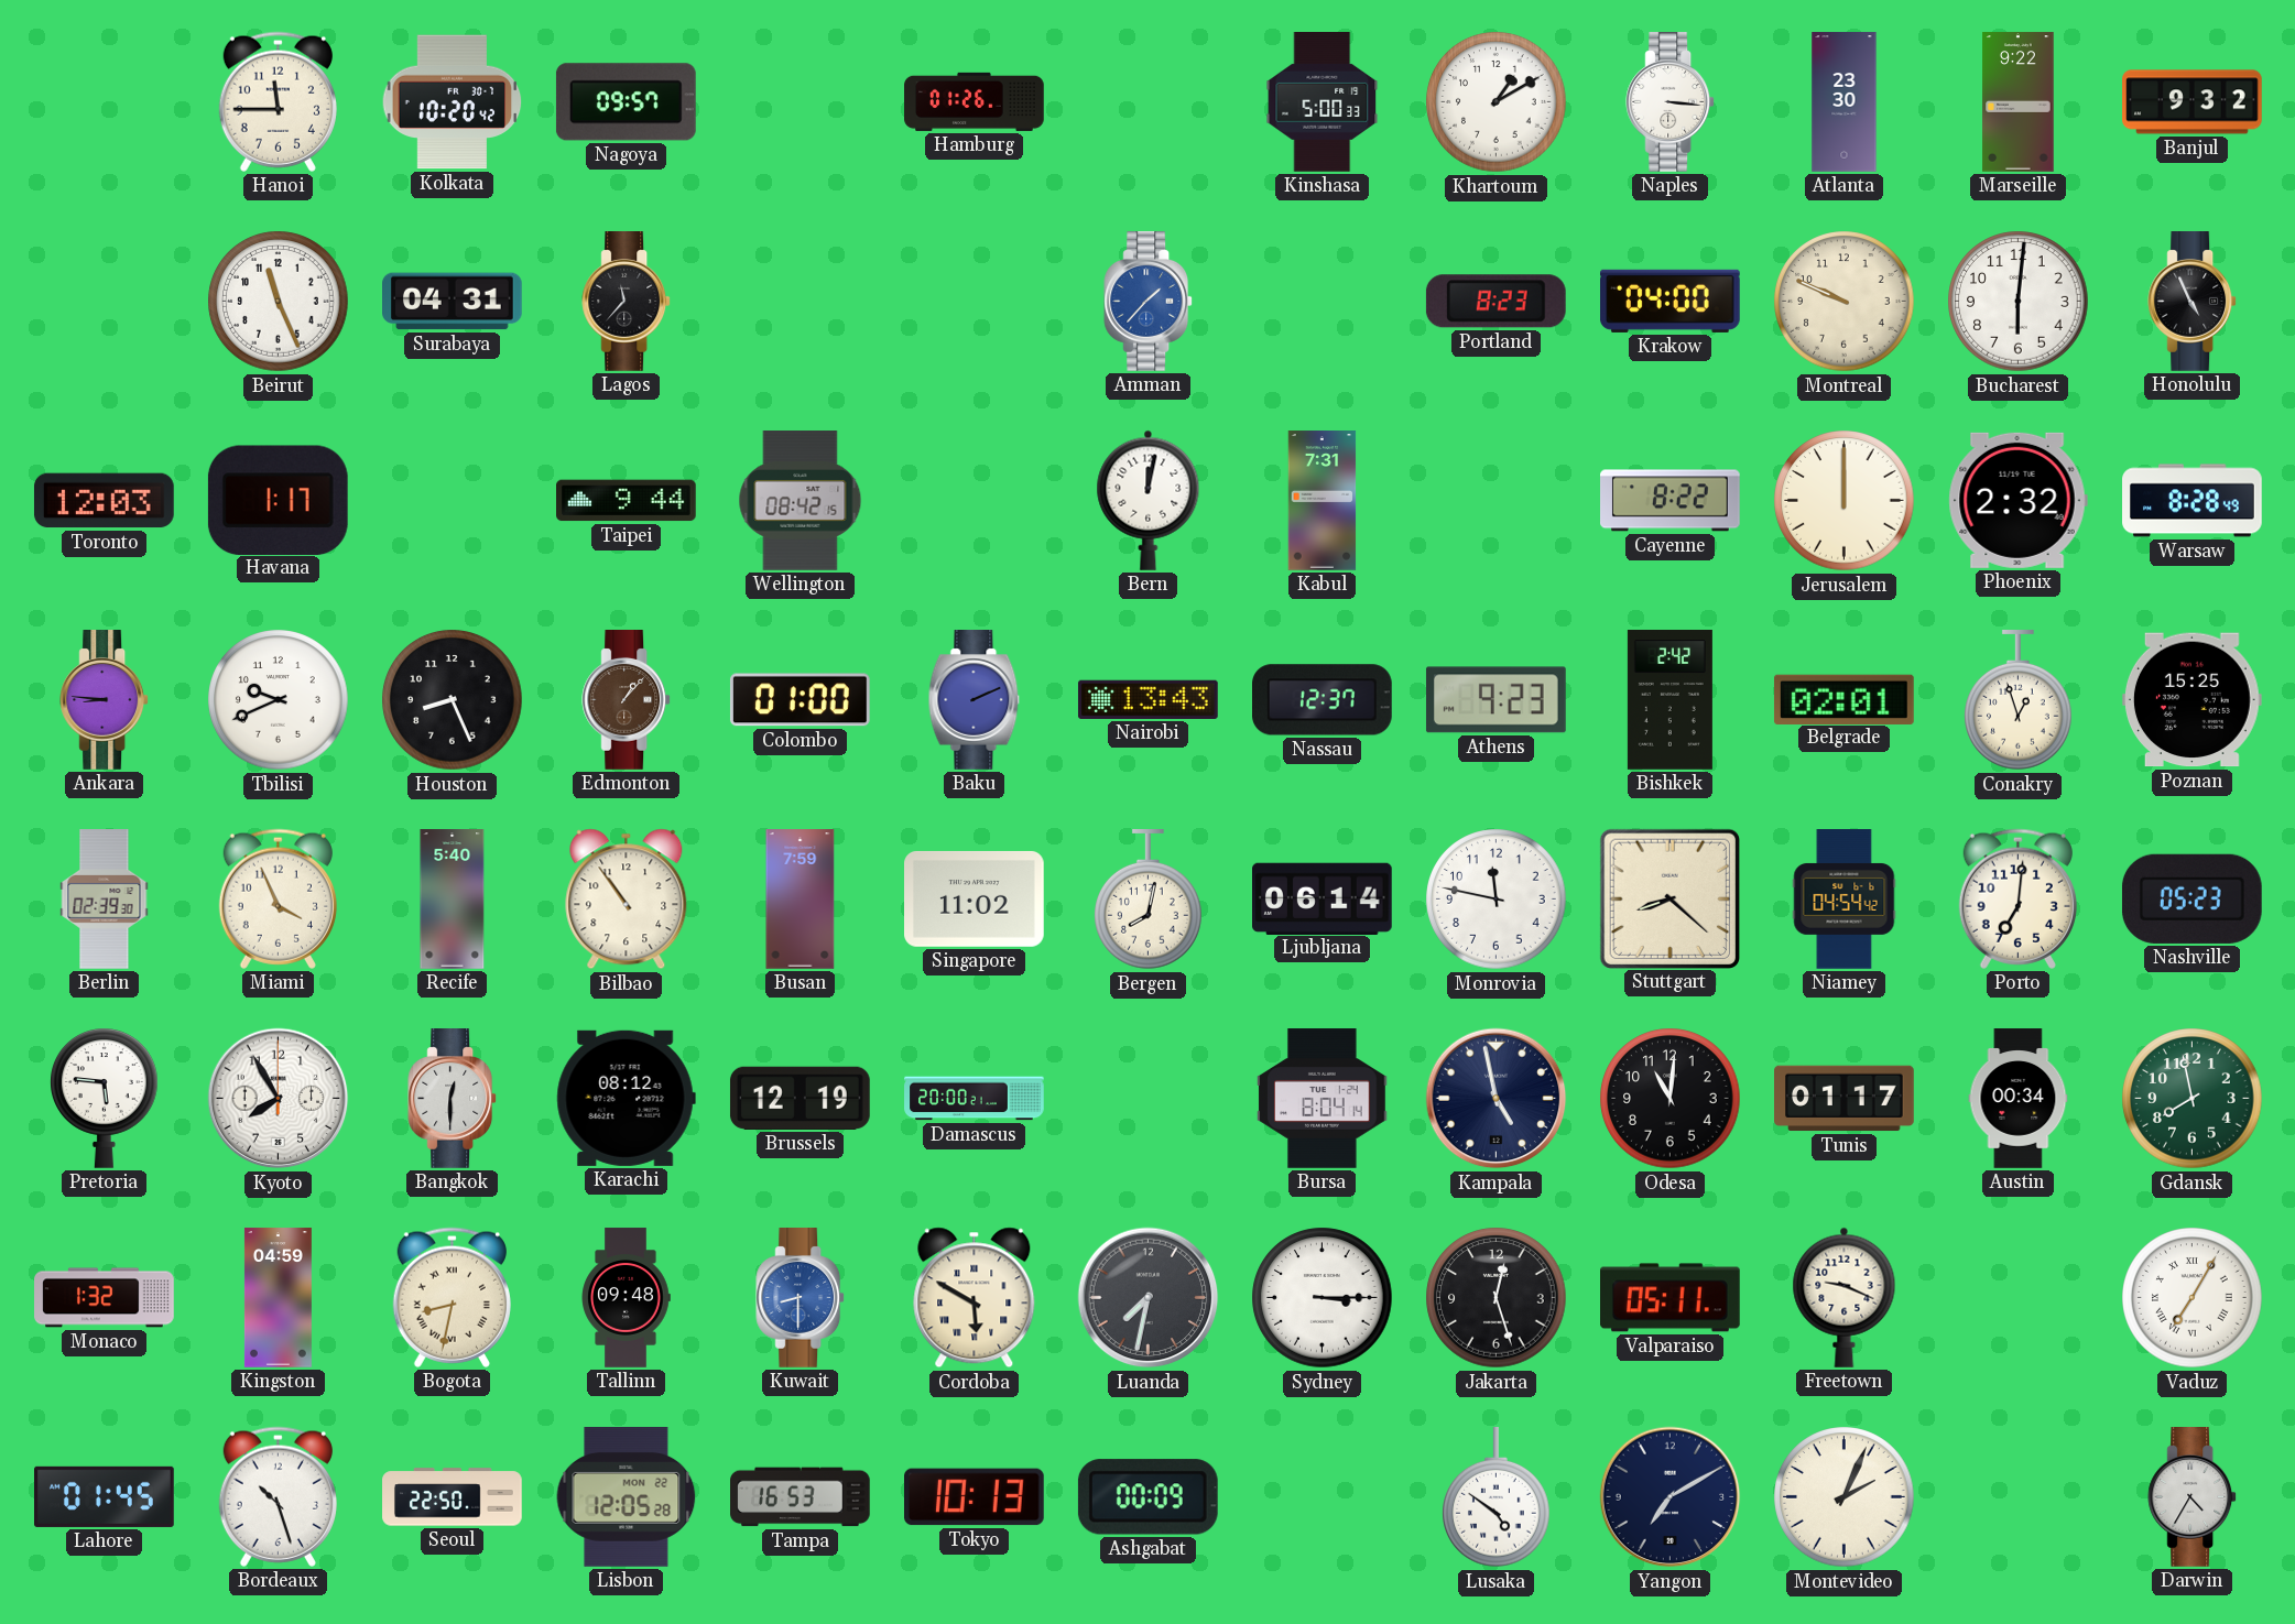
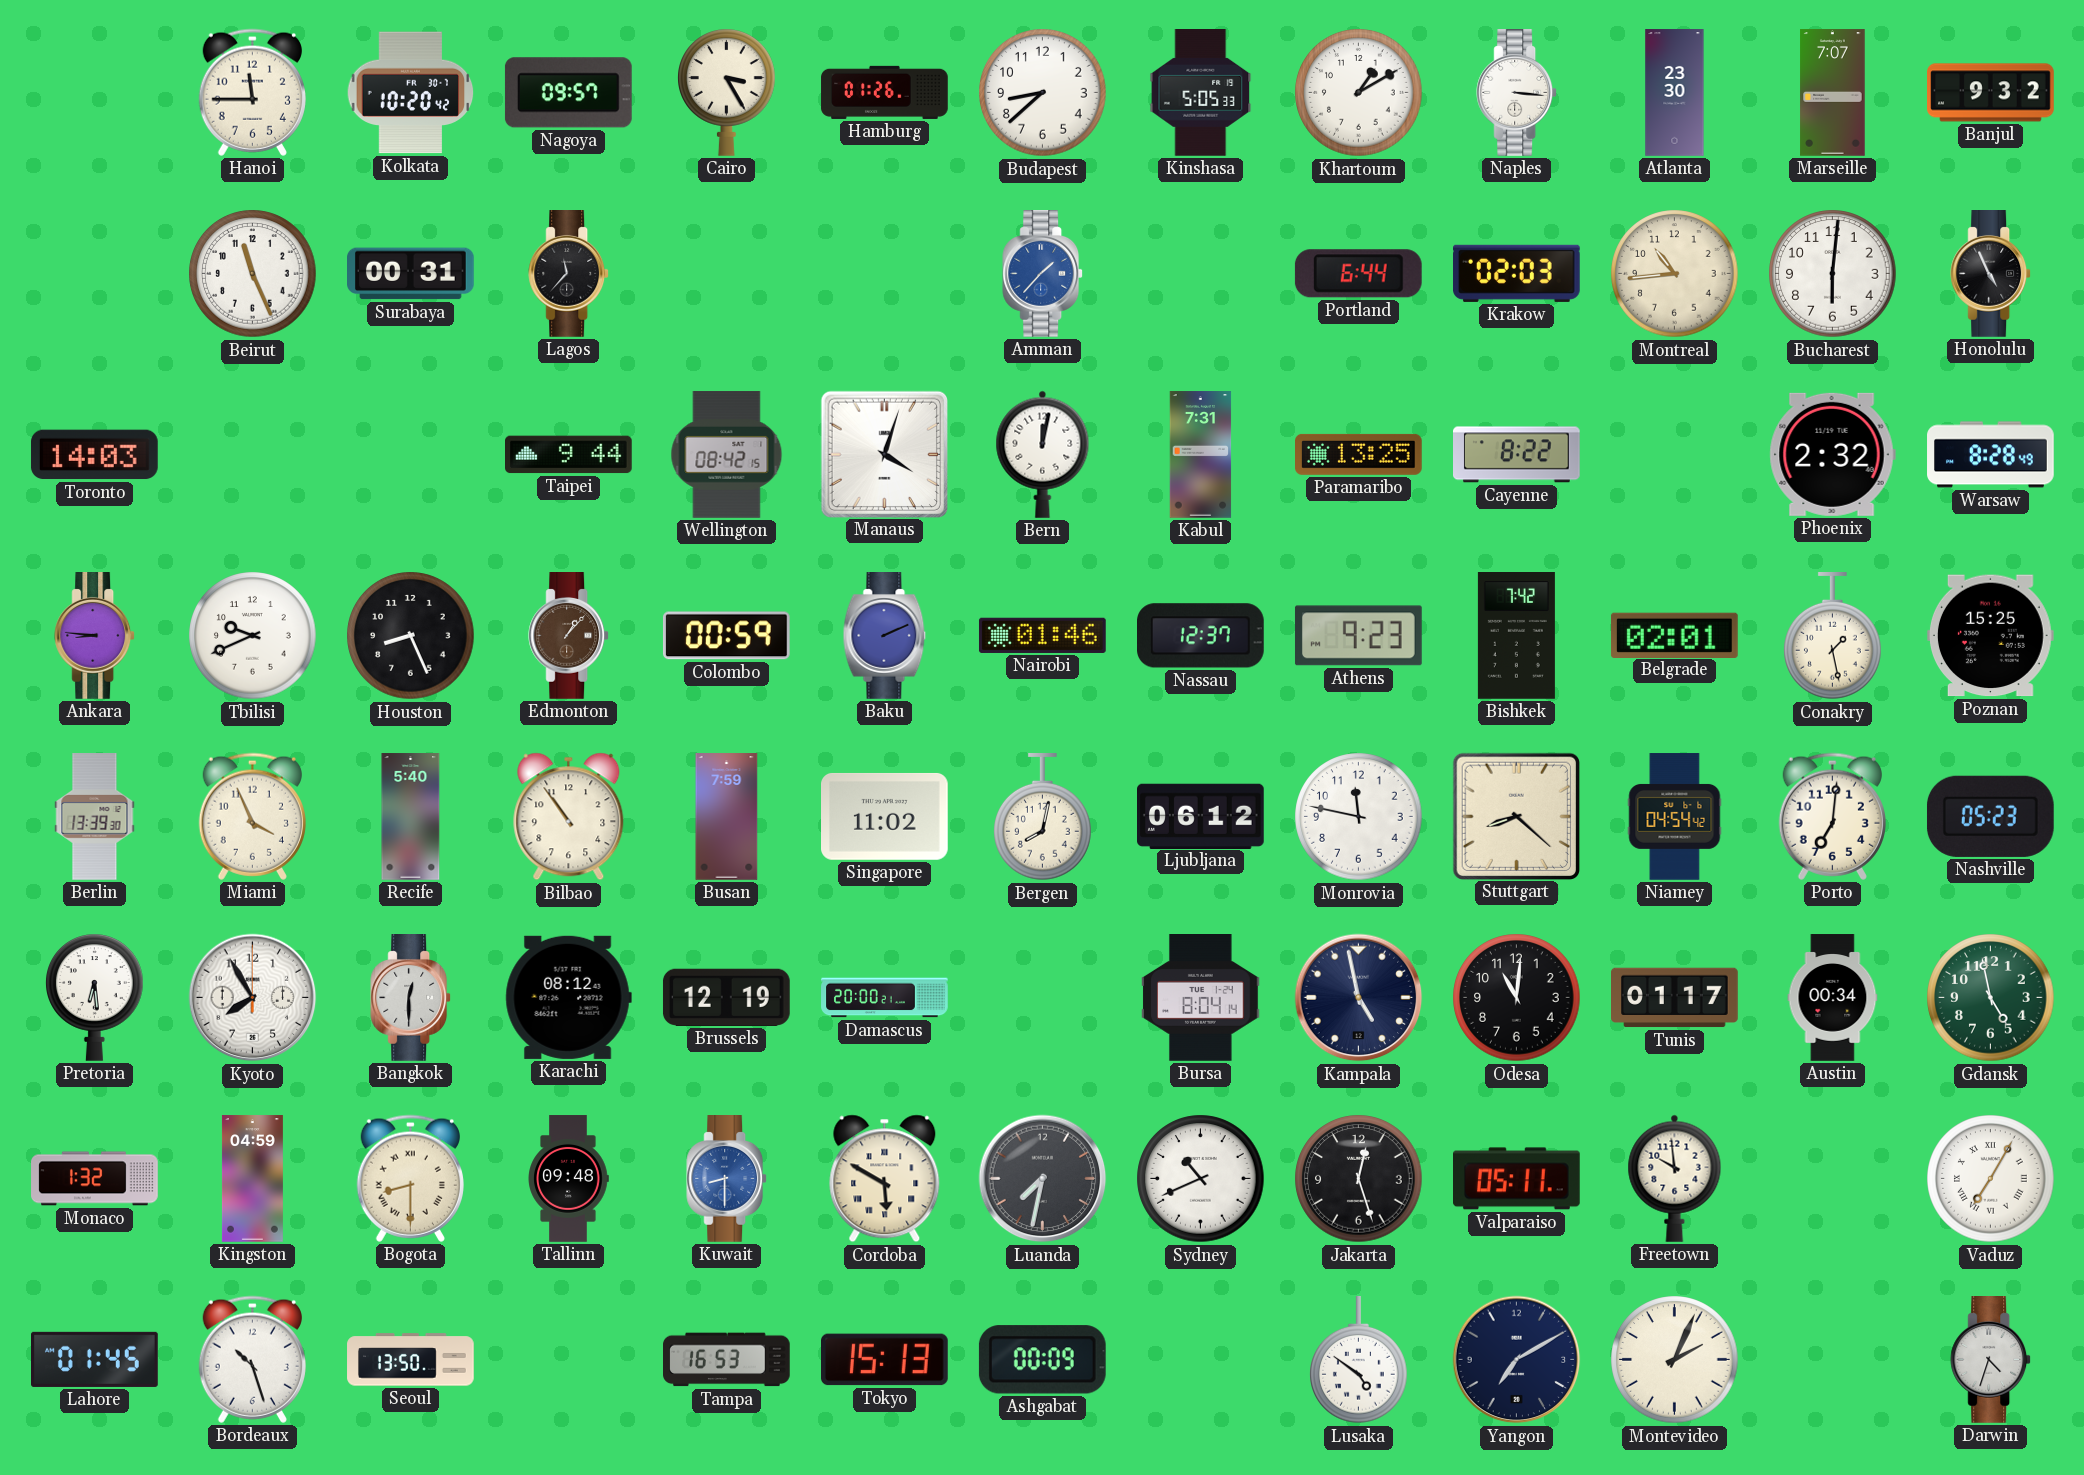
Cairo: none -> 3:25 (727, 92)
Budapest: none -> 8:38 (1043, 93)
Kinshasa: 5:00 -> 5:05 (1201, 93)
Marseille: 9:22 -> 7:07 (1833, 93)
Surabaya: 04:31 -> 00:31 (411, 274)
Portland: 8:23 -> 6:44 (1358, 274)
Krakow: 04:00 -> 02:03 (1517, 273)
Montreal: 9:49 -> 10:44 (1675, 274)
Toronto: 12:03 -> 14:03 (94, 455)
Havana: 1:17 -> none (278, 500)
Manaus: none -> 4:03 (884, 454)
Paramaribo: none -> 13:25 (1359, 454)
Jerusalem: 12:00 -> none (1845, 501)
Colombo: 01:00 -> 00:59 (726, 636)
Nairobi: 13:43 -> 01:46 (1042, 635)
Bishkek: 2:42 -> 7:42 (1516, 636)
Conakry: 12:57 -> 1:28 (1833, 637)
Berlin: 02:39 -> 13:39 (95, 817)
Ljubljana: 06:14 -> 06:12 (1201, 816)
Pretoria: 5:46 -> 6:29 (95, 997)
Gdansk: 7:58 -> 4:58 (1991, 998)
Bogota: 8:32 -> 8:30 (410, 1178)
Sydney: 3:15 -> 10:41 (1201, 1179)
Freetown: 9:19 -> 9:59 (1675, 1178)
Seoul: 22:50 -> 13:50 (411, 1360)
Lisbon: 12:05 -> none (627, 1497)
Tokyo: 10:13 -> 15:13 (885, 1360)
Darwin: 4:35 -> 4:33 (1991, 1360)
